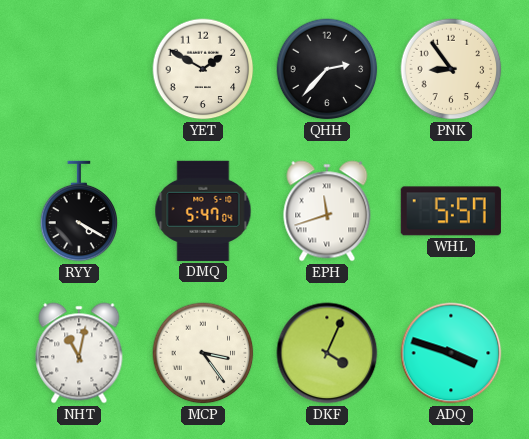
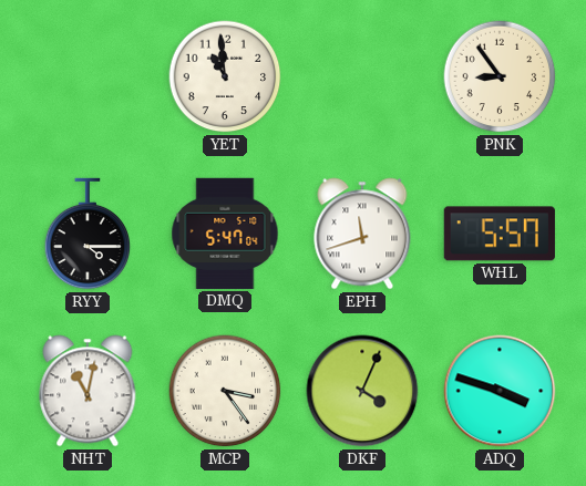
YET: 1:50 -> 10:59 (225, 76)
QHH: 2:37 -> none (327, 69)
RYY: 4:20 -> 4:15 (88, 234)
